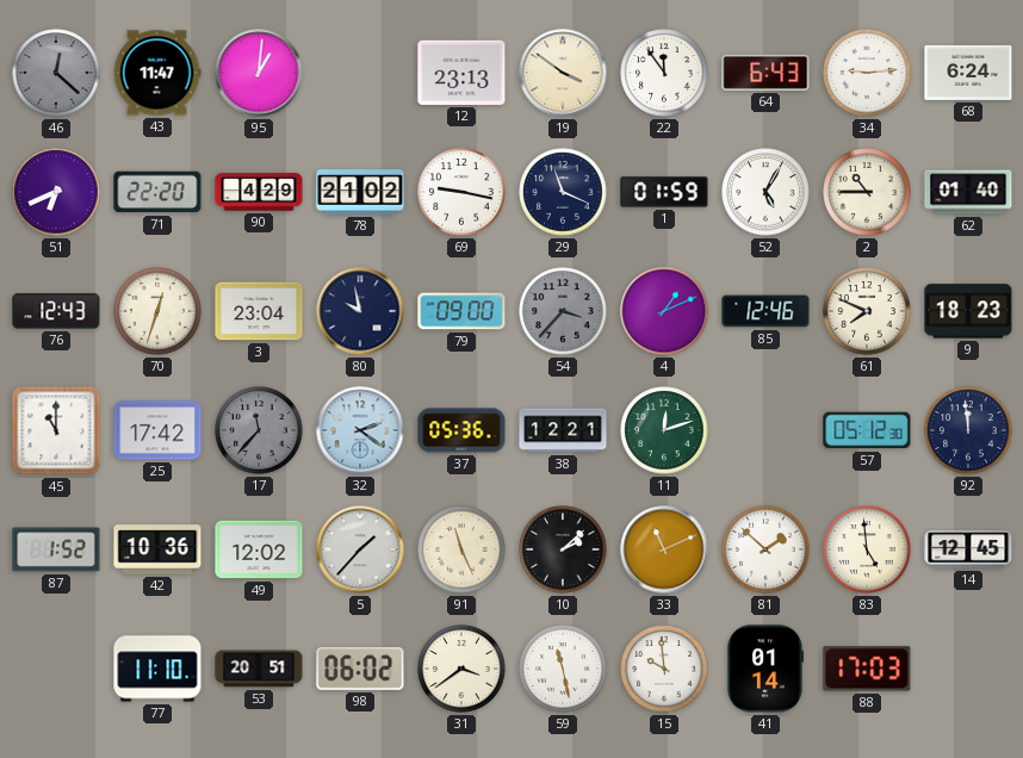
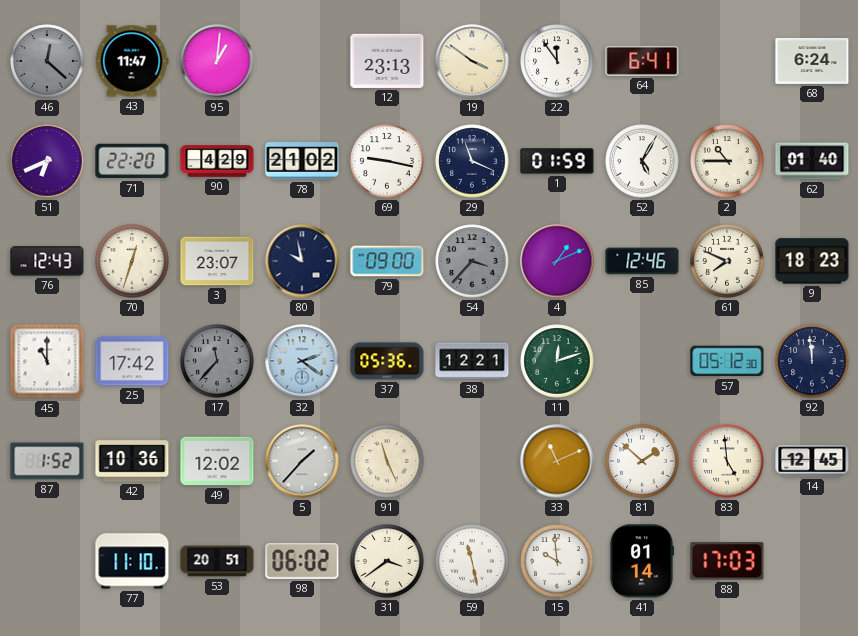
64: 6:43 -> 6:41 (642, 61)
34: 9:14 -> none (867, 73)
3: 23:04 -> 23:07 (217, 261)
10: 2:08 -> none (563, 549)
